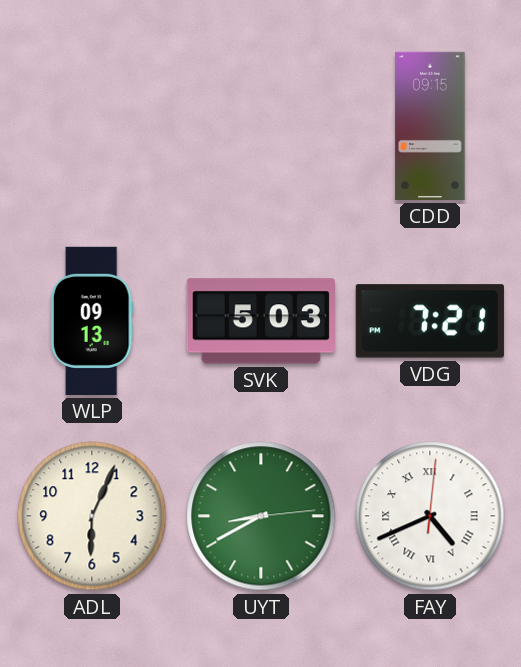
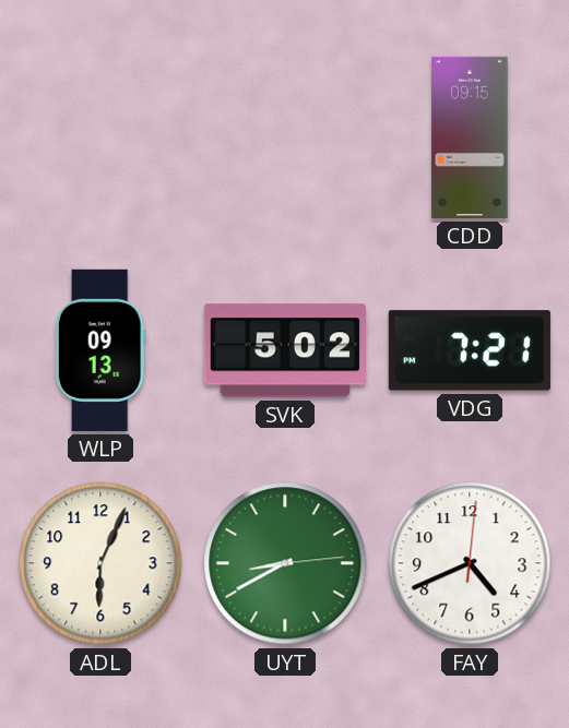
SVK: 5:03 -> 5:02 (285, 350)
FAY numerals: Roman -> Arabic (470, 563)
